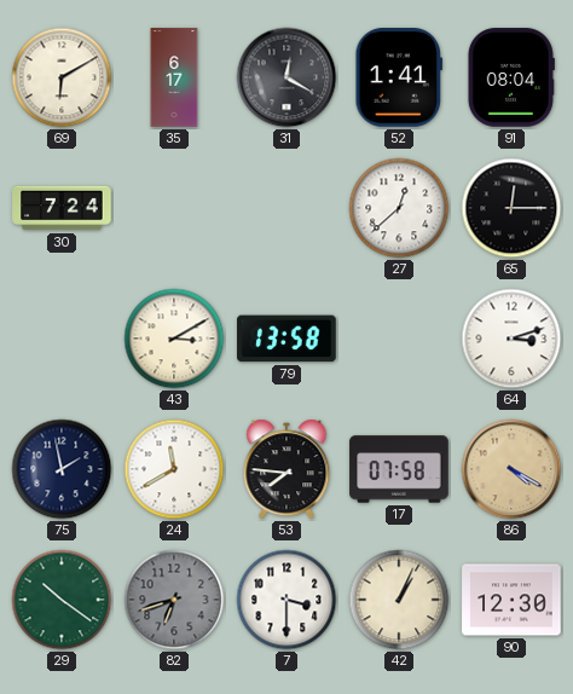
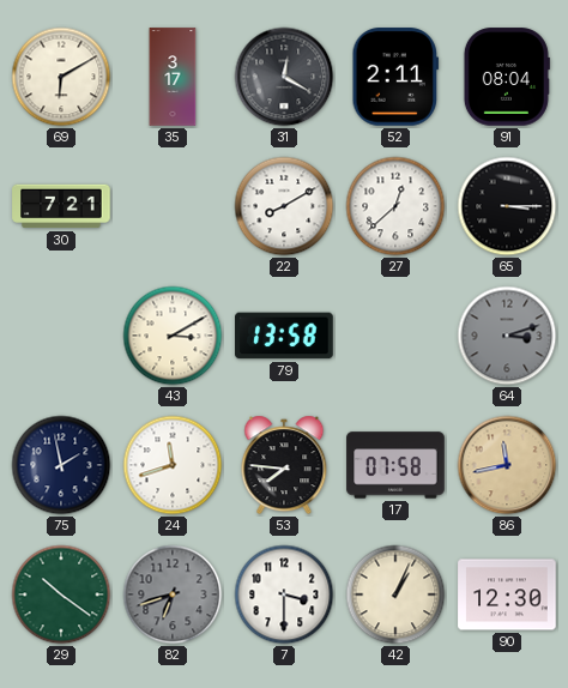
35: 6:17 -> 3:17 (173, 77)
52: 1:41 -> 2:11 (395, 77)
30: 7:24 -> 7:21 (61, 206)
22: none -> 8:10 (284, 206)
65: 12:15 -> 3:15 (507, 206)
64 dial: white -> grey (507, 336)
24: 11:40 -> 11:42 (173, 465)
86: 4:20 -> 11:43 (507, 465)
